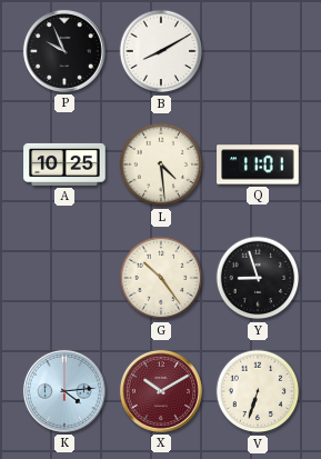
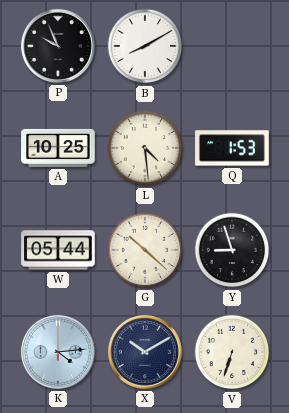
Q: 11:01 -> 1:53 (232, 148)
W: none -> 05:44 (58, 250)
G: 10:24 -> 10:22 (145, 250)
X dial: burgundy -> navy (145, 352)
